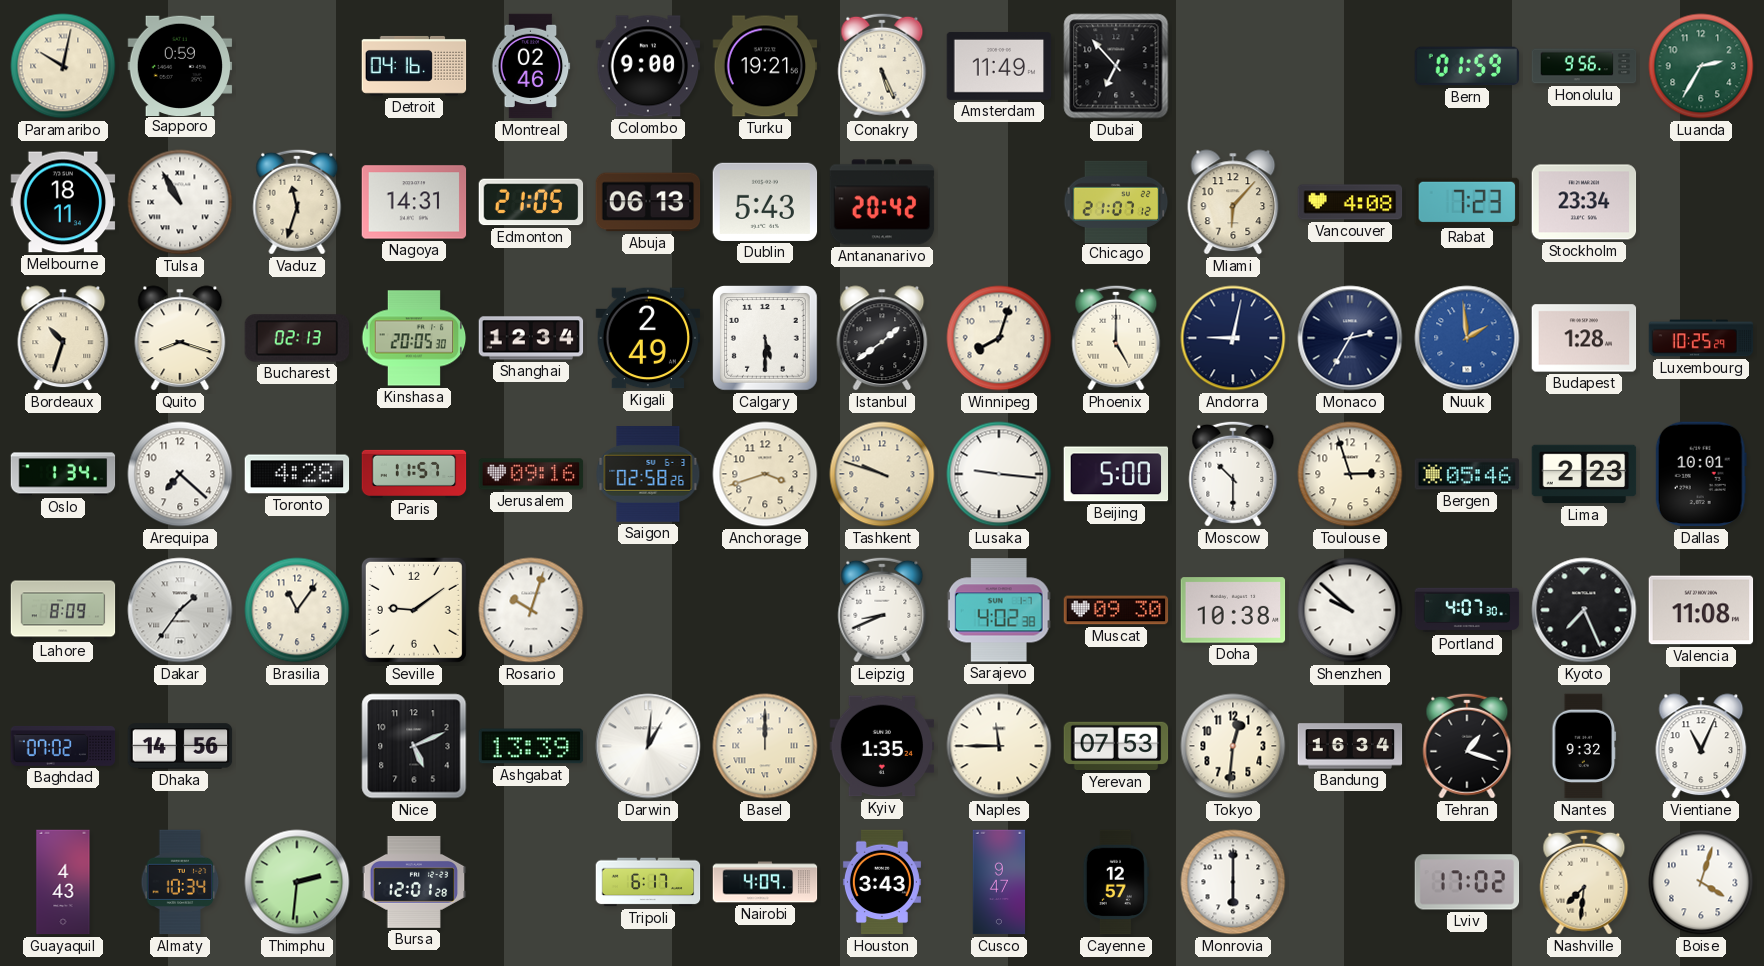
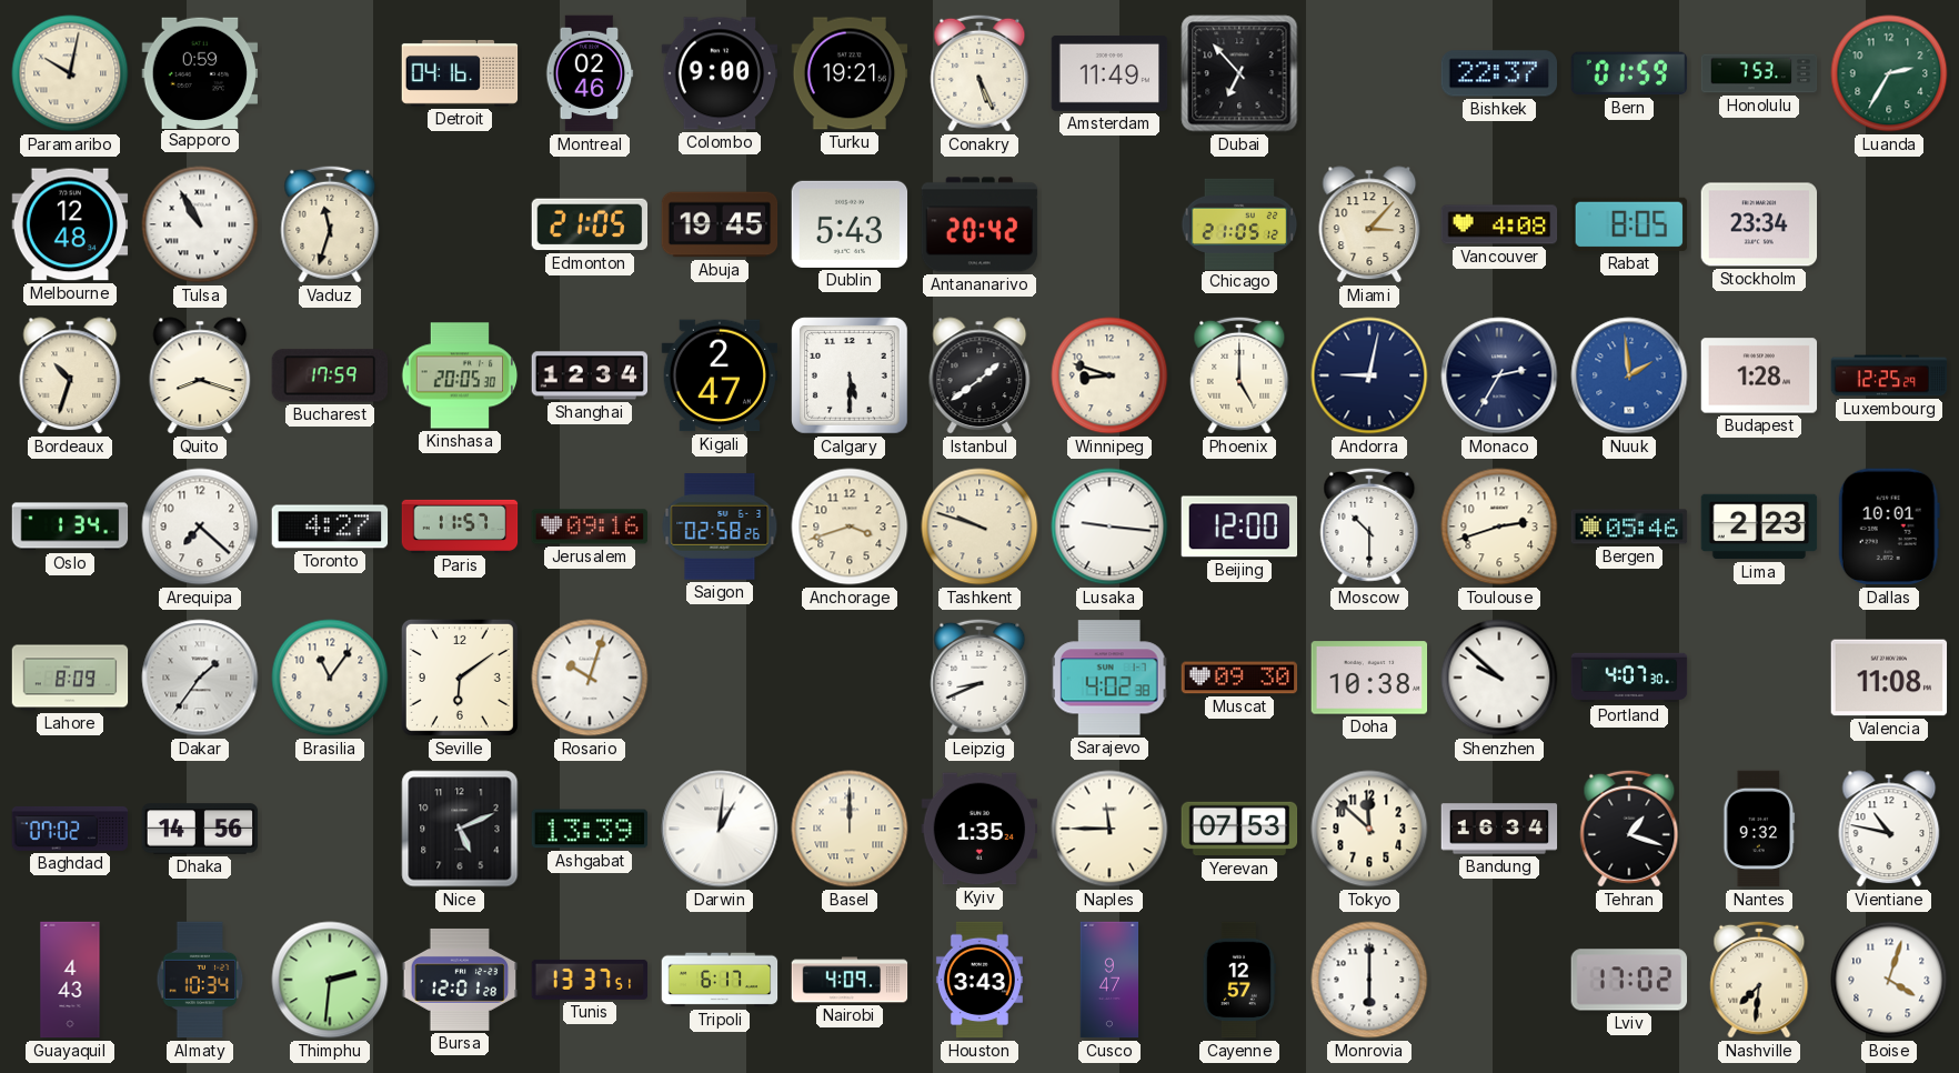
Bishkek: none -> 22:37 (1499, 73)
Honolulu: 9:56 -> 7:53 (1759, 73)
Melbourne: 18:11 -> 12:48 (70, 224)
Nagoya: 14:31 -> none (414, 202)
Abuja: 06:13 -> 19:45 (720, 224)
Chicago: 21:07 -> 21:05 (1239, 223)
Miami: 6:07 -> 3:07 (1369, 224)
Rabat: 7:23 -> 8:05 (1629, 224)
Bucharest: 02:13 -> 17:59 (330, 375)
Kigali: 2:49 -> 2:47 (720, 375)
Winnipeg: 8:03 -> 8:48 (1109, 375)
Luxembourg: 10:25 -> 12:25 (1889, 375)
Toronto: 4:28 -> 4:27 (330, 527)
Beijing: 5:00 -> 12:00 (1239, 527)
Toulouse: 2:57 -> 2:42 (1499, 527)
Seville: 9:09 -> 6:09 (460, 678)
Kyoto: 7:26 -> none (1584, 610)
Tokyo: 12:31 -> 11:52 (1369, 829)
Vientiane: 11:04 -> 10:47 (1889, 829)
Tunis: none -> 13:37 (590, 980)
